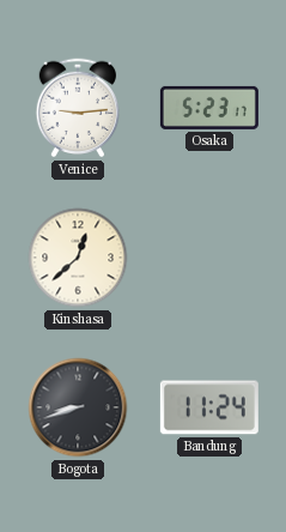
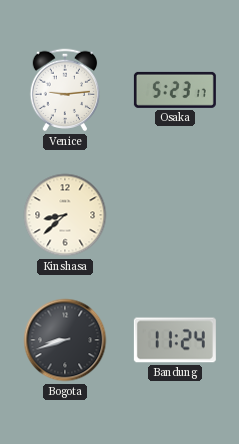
Kinshasa: 12:38 -> 8:38 (65, 215)
